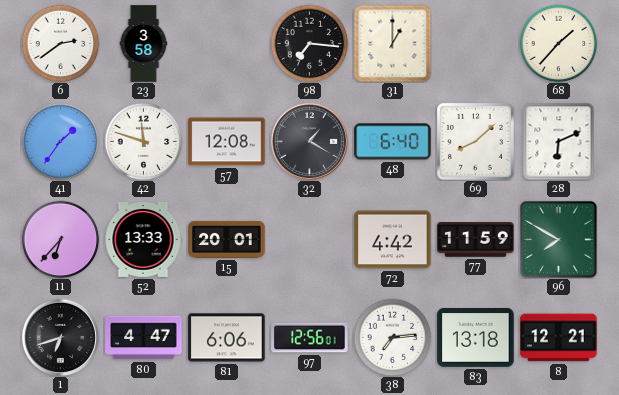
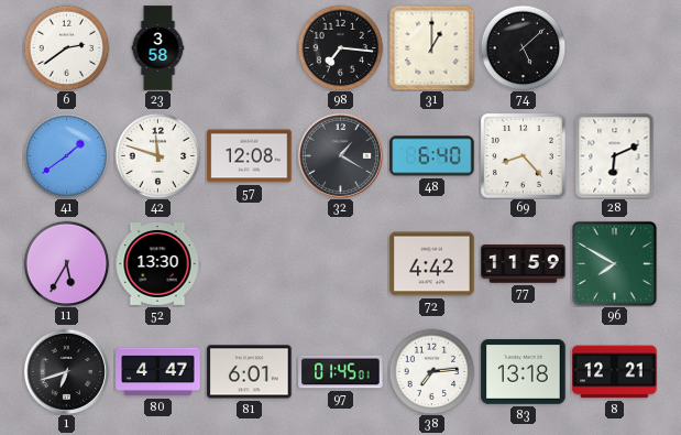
74: none -> 5:08 (523, 47)
68: 1:37 -> none (558, 43)
41: 1:36 -> 1:39 (66, 155)
69: 8:08 -> 8:23 (524, 156)
11: 6:37 -> 5:35 (66, 263)
52: 13:33 -> 13:30 (157, 264)
15: 20:01 -> none (227, 239)
81: 6:06 -> 6:01 (250, 372)
97: 12:56 -> 01:45 (341, 372)
